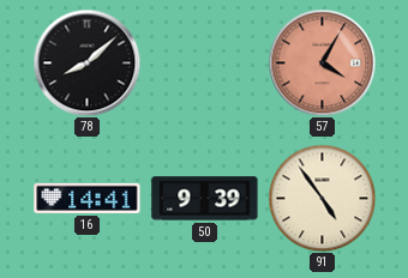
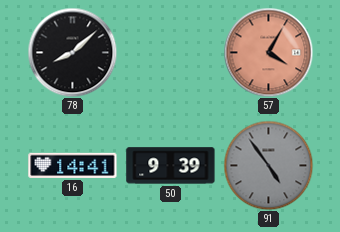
91 dial: cream -> grey (268, 165)
